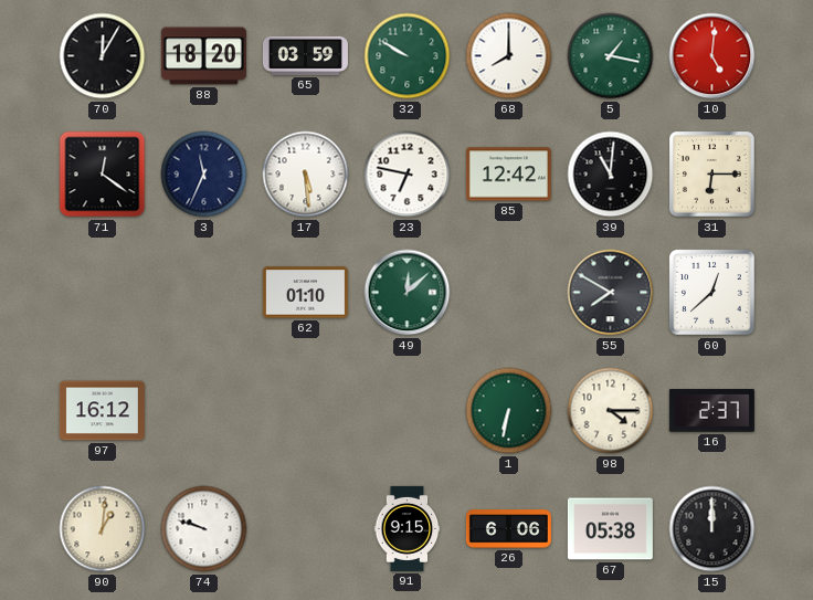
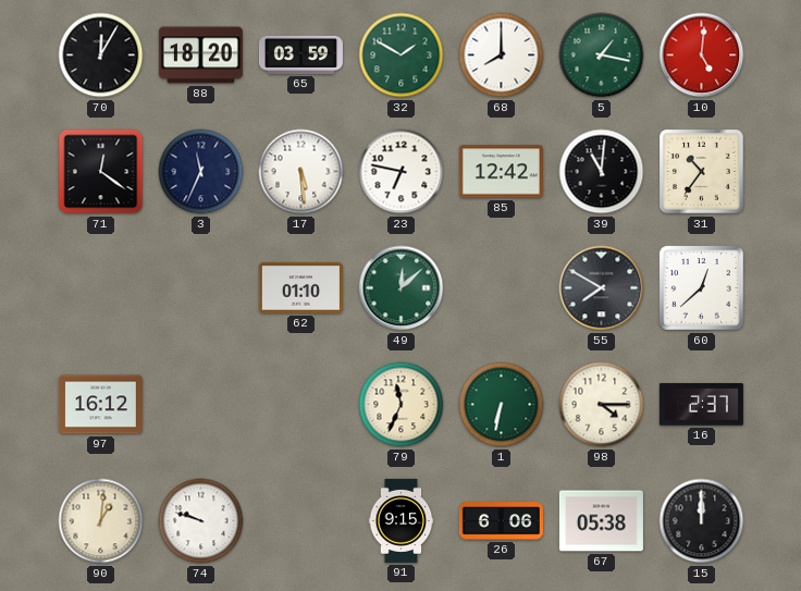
32: 9:50 -> 1:50 (402, 56)
31: 6:15 -> 10:36 (702, 172)
79: none -> 11:34 (402, 405)
